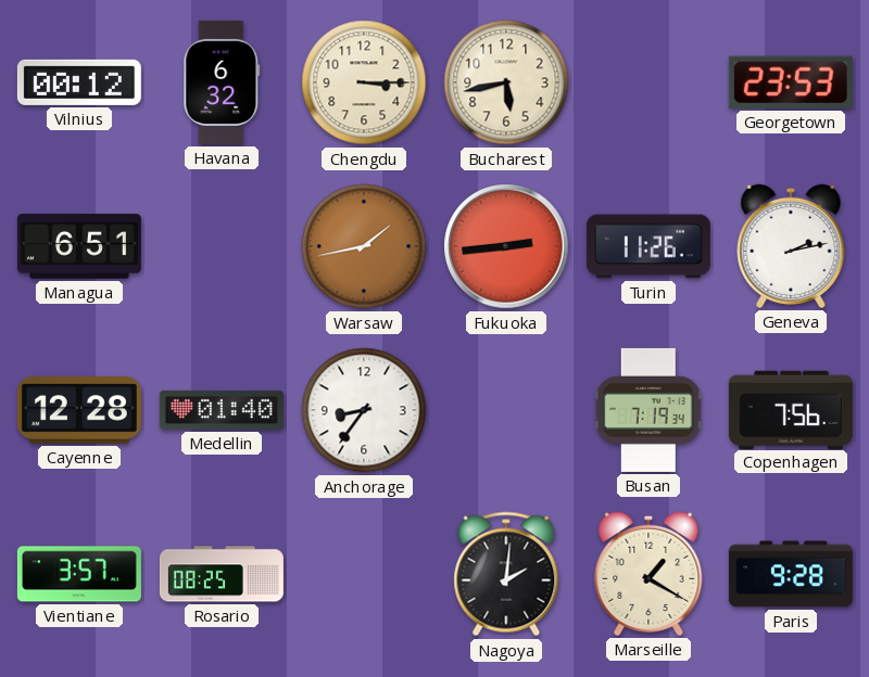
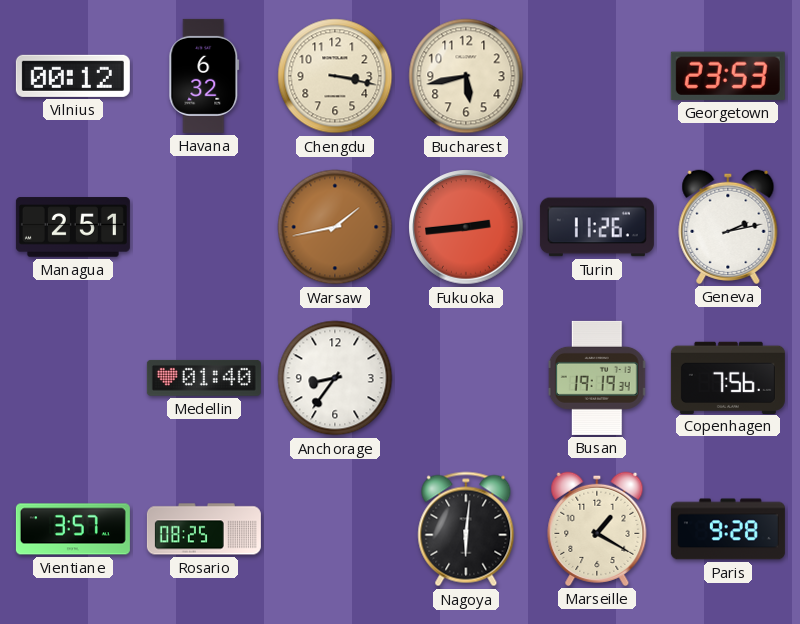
Chengdu: 3:15 -> 3:17 (335, 76)
Managua: 6:51 -> 2:51 (73, 227)
Cayenne: 12:28 -> none (79, 410)
Busan: 7:19 -> 19:19 (597, 378)
Nagoya: 2:01 -> 6:01 (466, 529)
